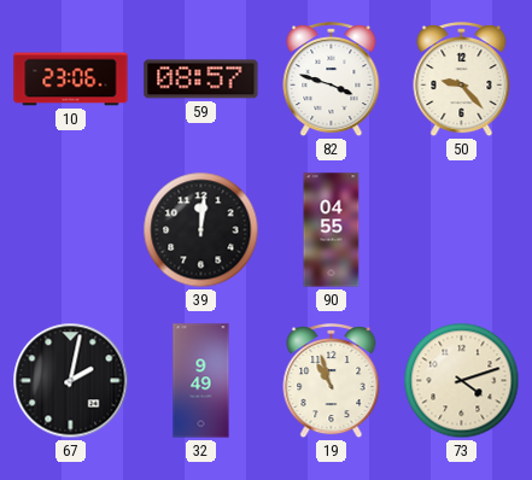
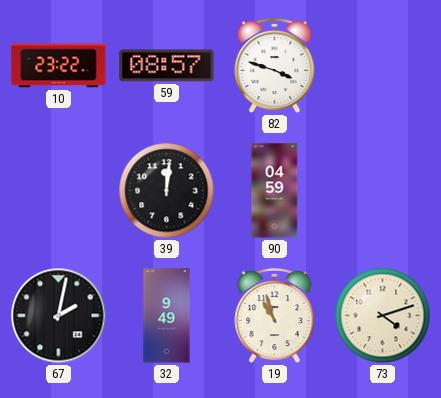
10: 23:06 -> 23:22 (59, 66)
50: 9:23 -> none (462, 81)
90: 04:55 -> 04:59 (275, 191)
